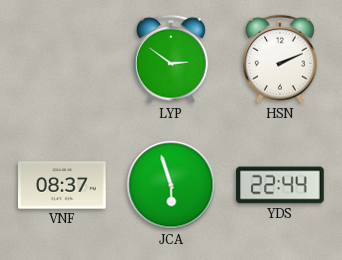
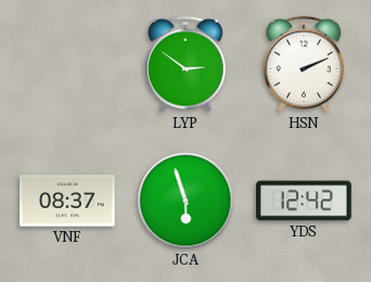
YDS: 22:44 -> 12:42 (304, 201)
